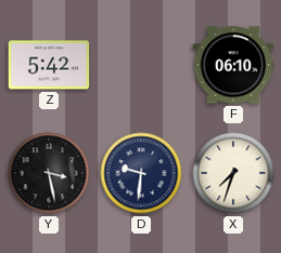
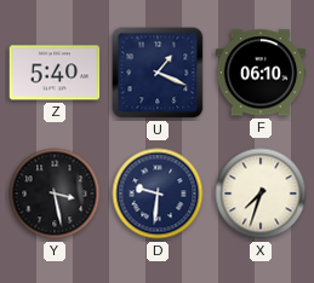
Z: 5:42 -> 5:40 (55, 73)
U: none -> 1:19 (158, 73)
